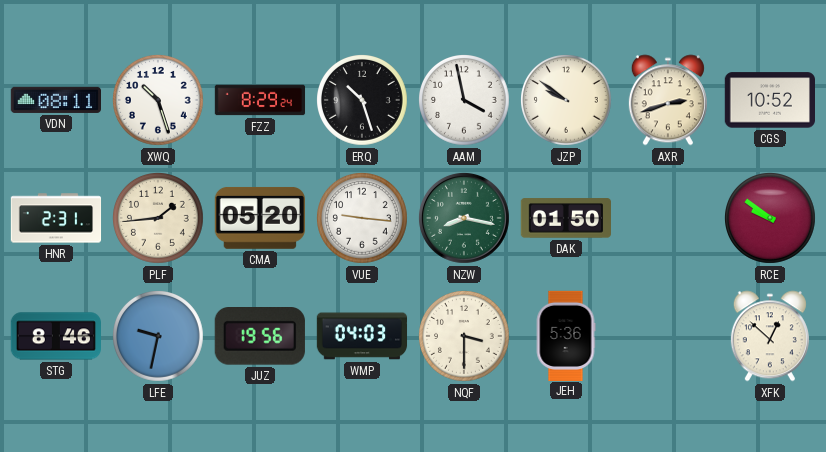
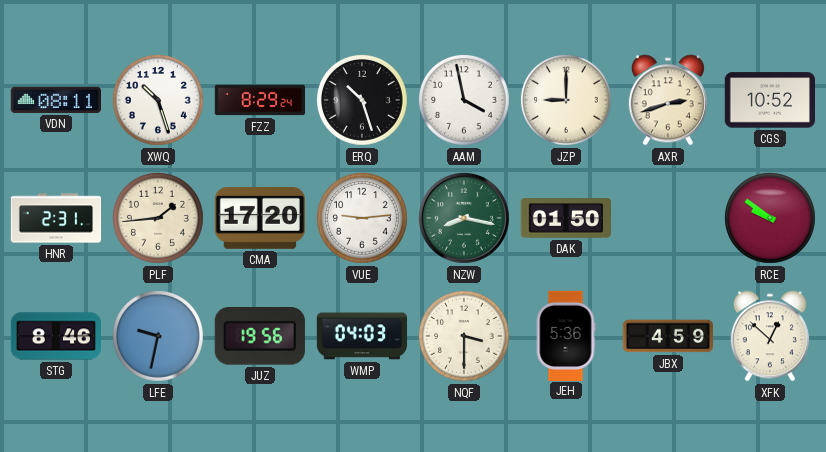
JZP: 9:51 -> 9:00 (567, 101)
CMA: 05:20 -> 17:20 (260, 218)
VUE: 9:16 -> 9:14 (363, 219)
JBX: none -> 4:59 (667, 336)
